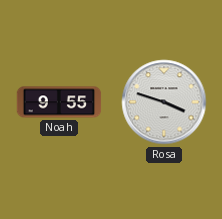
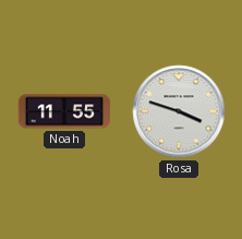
Noah: 9:55 -> 11:55 (64, 111)
